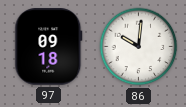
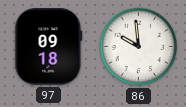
86: 10:01 -> 9:59 (139, 47)
